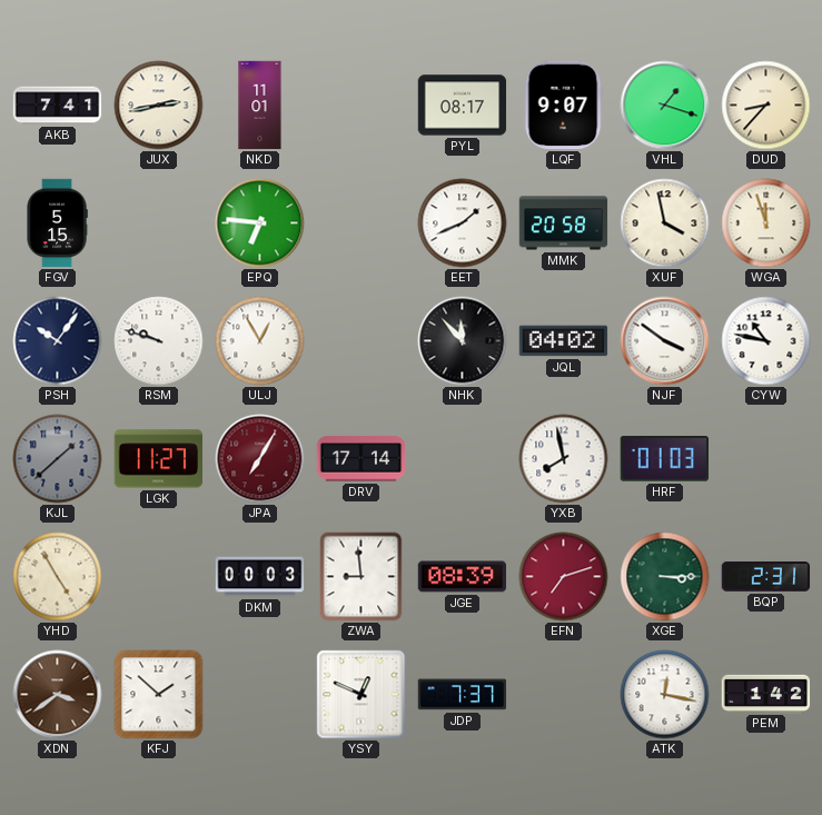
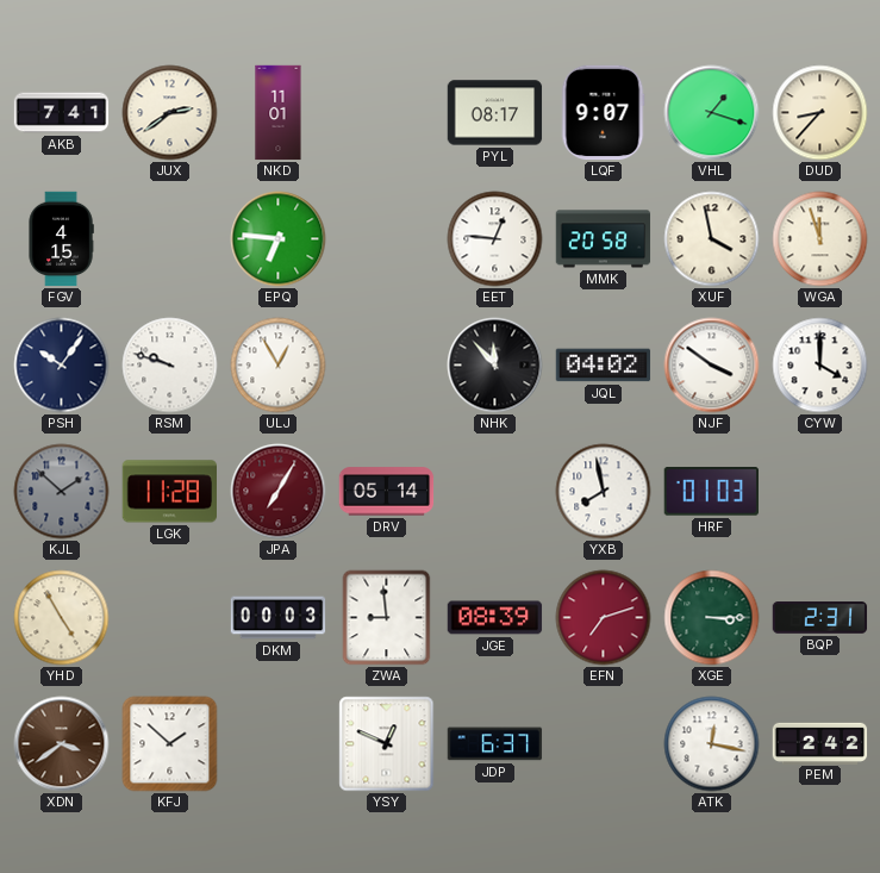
JUX: 2:43 -> 2:39 (170, 113)
FGV: 5:15 -> 4:15 (61, 239)
EET: 1:41 -> 12:46 (495, 239)
CYW: 10:47 -> 4:00 (820, 366)
KJL: 1:38 -> 1:52 (62, 492)
LGK: 11:27 -> 11:28 (169, 492)
DRV: 17:14 -> 05:14 (387, 492)
JDP: 7:37 -> 6:37 (495, 744)
PEM: 1:42 -> 2:42 (820, 743)
